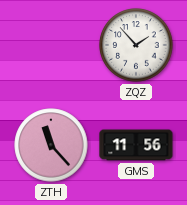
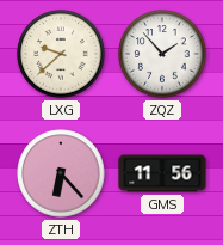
LXG: none -> 9:38 (61, 54)
ZTH: 11:23 -> 6:23 (61, 173)
